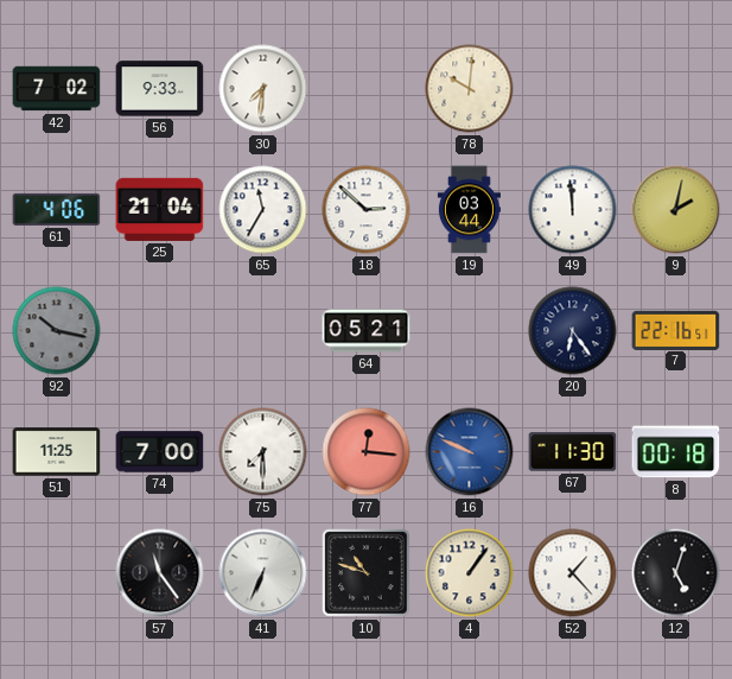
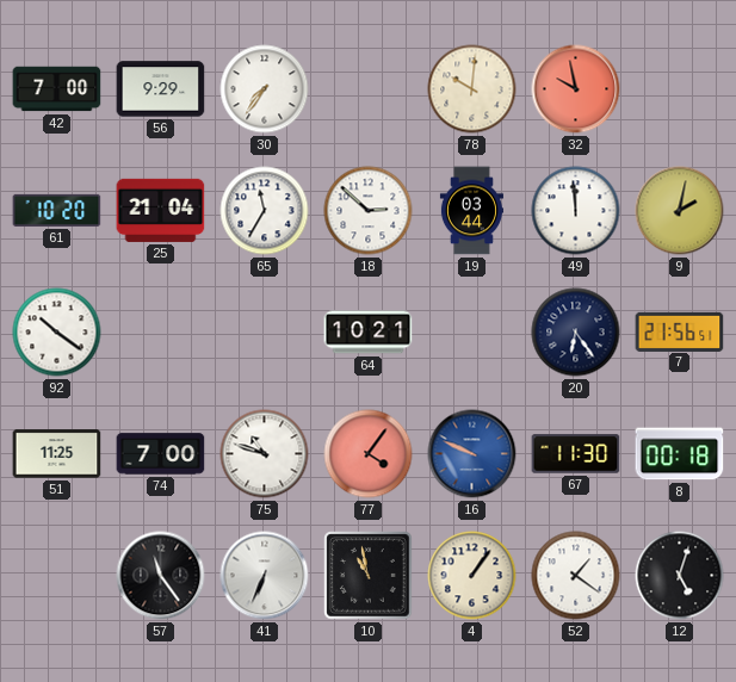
42: 7:02 -> 7:00 (57, 89)
56: 9:33 -> 9:29 (161, 89)
30: 7:31 -> 7:36 (265, 89)
32: none -> 9:58 (576, 89)
61: 4:06 -> 10:20 (57, 210)
92: 10:17 -> 10:21 (57, 333)
92 dial: grey -> white (57, 333)
64: 05:21 -> 10:21 (369, 333)
7: 22:16 -> 21:56 (680, 331)
75: 7:30 -> 10:48 (265, 454)
77: 12:16 -> 4:06 (369, 454)
10: 10:48 -> 10:58 (369, 576)
52: 1:23 -> 1:21 (576, 576)
